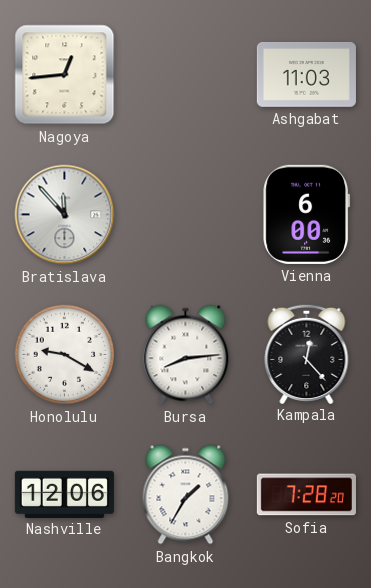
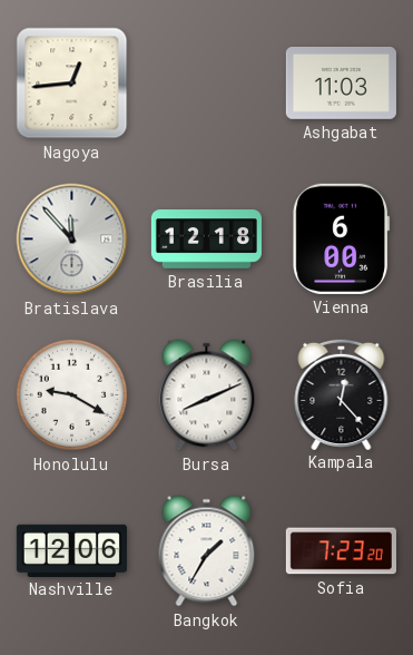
Brasilia: none -> 12:18 (206, 239)
Bursa: 8:14 -> 8:11 (207, 395)
Sofia: 7:28 -> 7:23 (341, 551)
